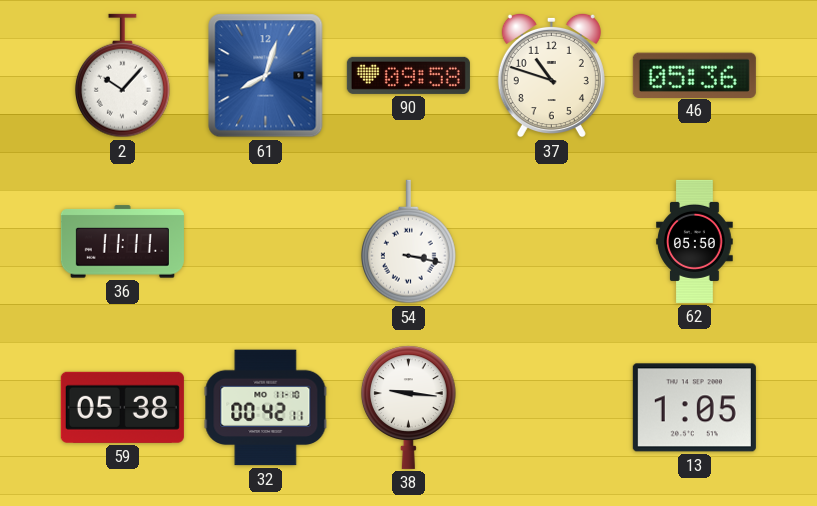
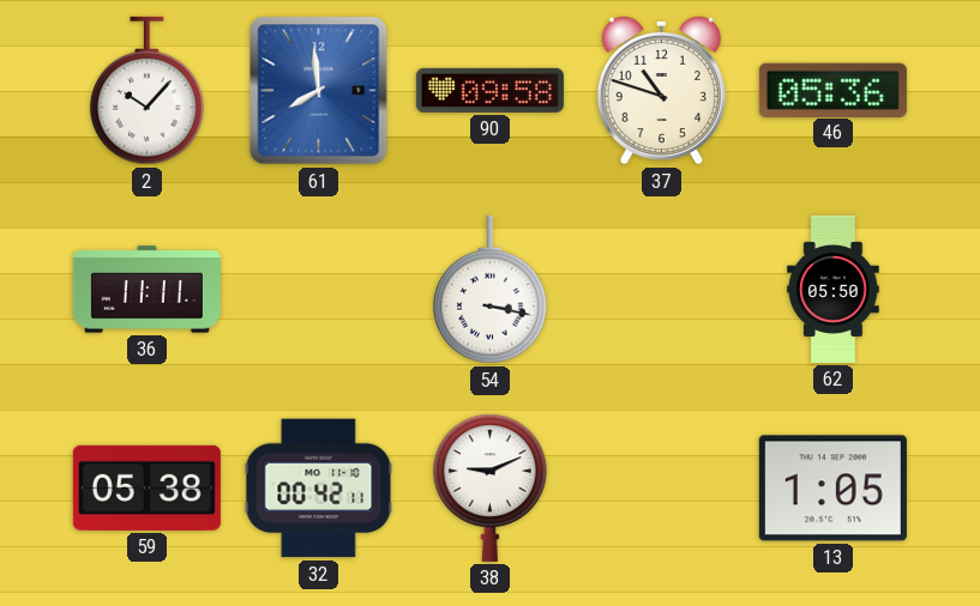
61: 8:03 -> 7:59 (319, 91)
38: 9:16 -> 9:11 (489, 487)
